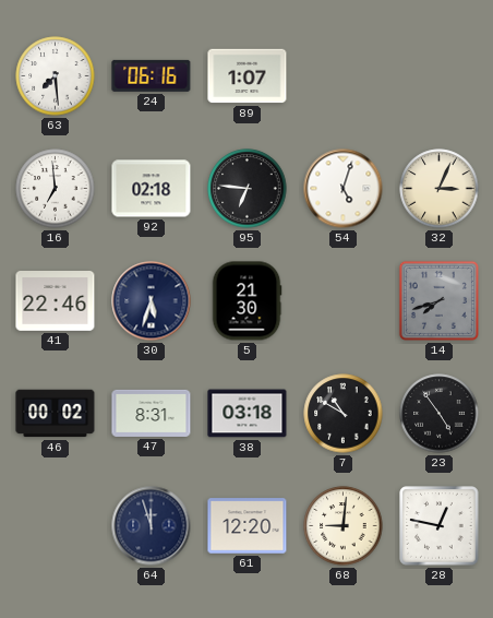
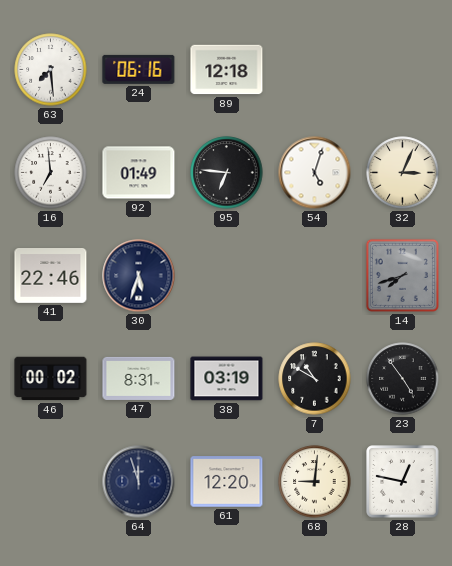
89: 1:07 -> 12:18 (227, 70)
92: 02:18 -> 01:49 (139, 173)
5: 21:30 -> none (246, 301)
38: 03:18 -> 03:19 (227, 379)
